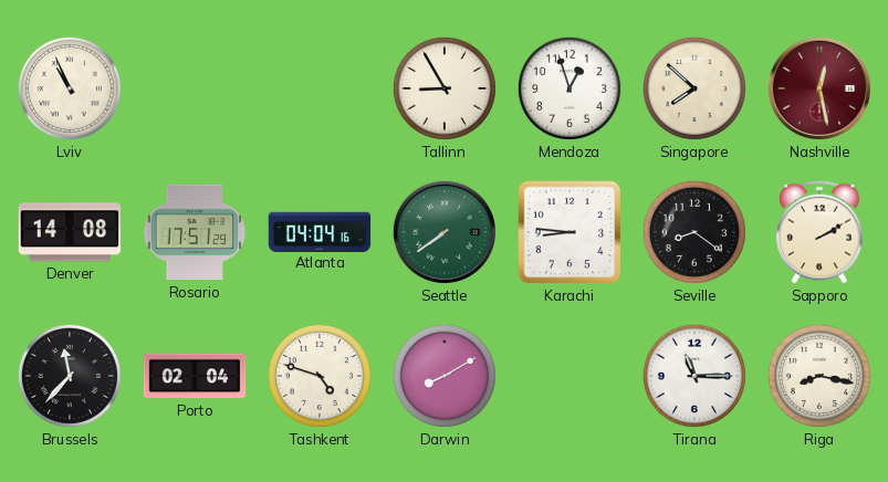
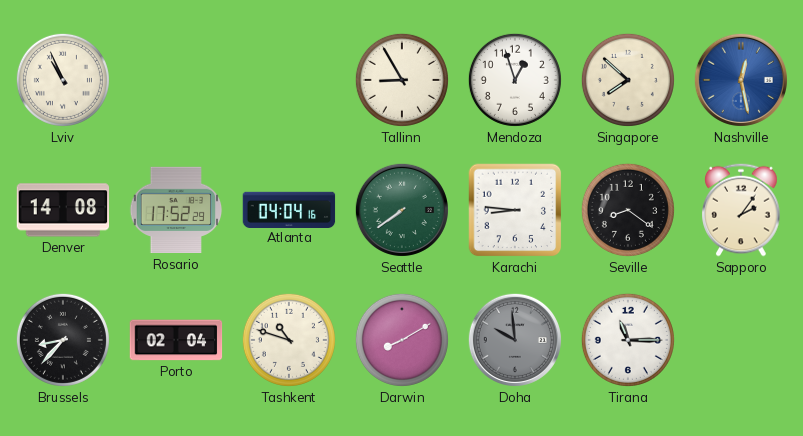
Nashville dial: burgundy -> blue (741, 80)
Rosario: 17:51 -> 17:52 (176, 210)
Sapporo: 2:10 -> 2:06 (741, 210)
Brussels: 11:37 -> 8:37 (63, 340)
Tashkent: 4:48 -> 10:48 (289, 340)
Doha: none -> 9:59 (515, 340)
Riga: 8:17 -> none (819, 376)
